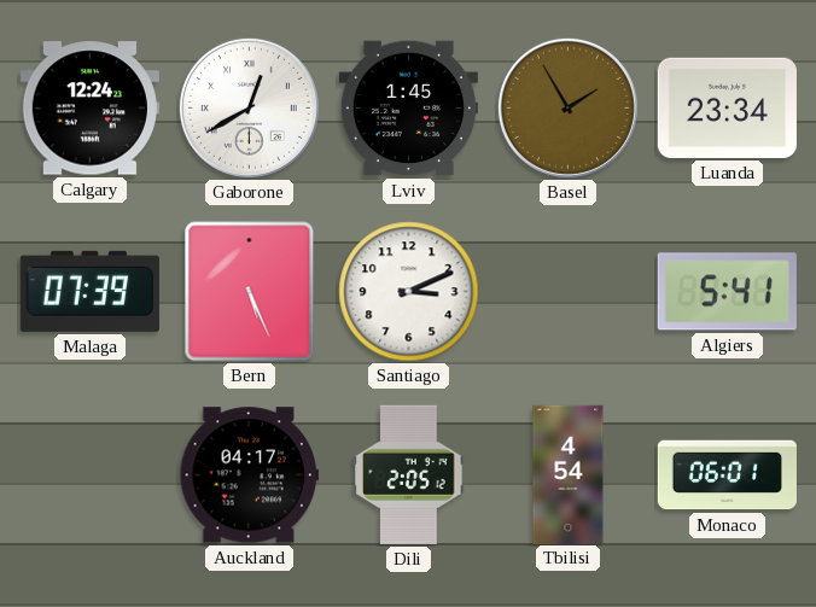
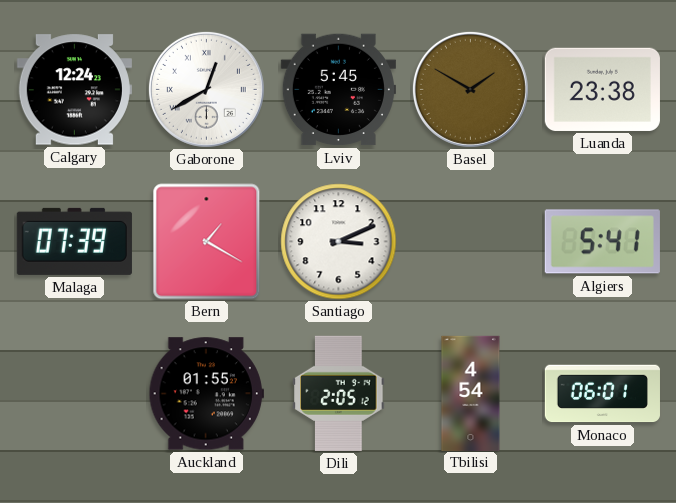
Lviv: 1:45 -> 5:45 (338, 90)
Basel: 1:55 -> 1:50 (470, 89)
Luanda: 23:34 -> 23:38 (602, 89)
Bern: 5:26 -> 1:20 (207, 242)
Auckland: 04:17 -> 01:55 (206, 394)
